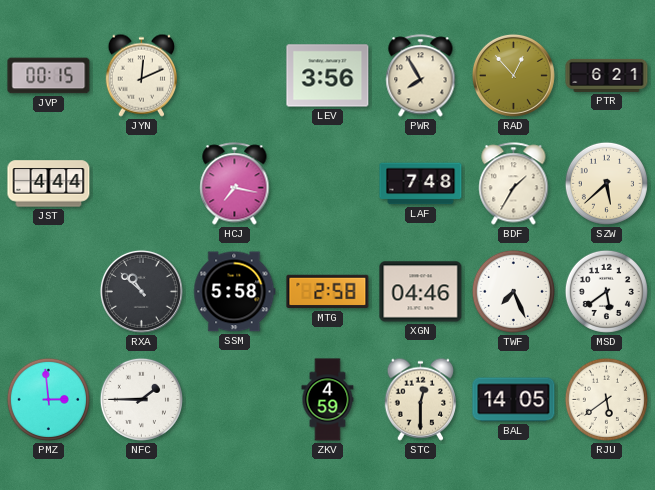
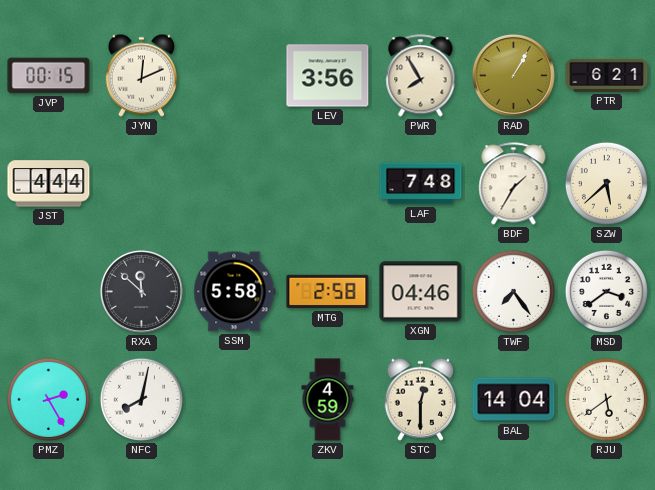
RAD: 12:53 -> 1:05 (513, 75)
HCJ: 7:17 -> none (235, 184)
RXA: 10:52 -> 11:52 (141, 291)
TWF: 7:26 -> 7:24 (513, 291)
MSD: 5:39 -> 3:39 (606, 291)
PMZ: 2:59 -> 2:25 (48, 399)
NFC: 1:45 -> 8:02 (141, 399)
BAL: 14:05 -> 14:04 (514, 400)
